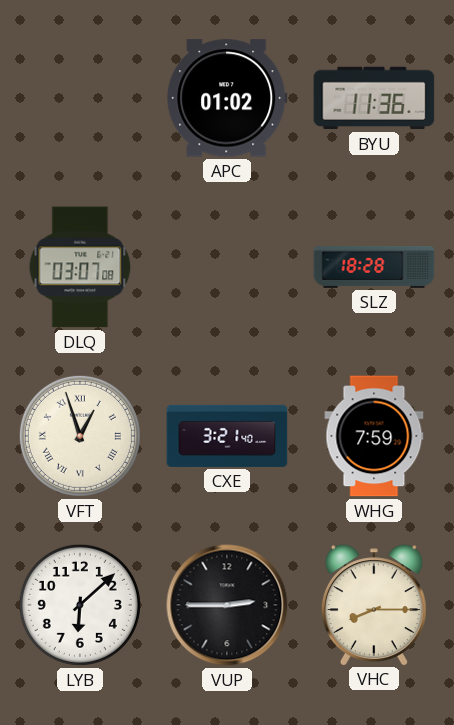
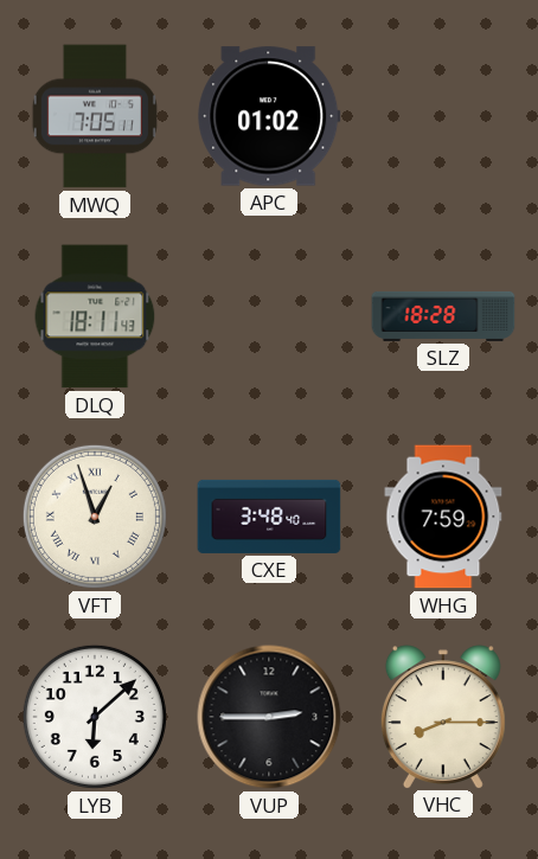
MWQ: none -> 7:05 (95, 116)
BYU: 11:36 -> none (374, 98)
DLQ: 03:07 -> 18:11 (95, 316)
CXE: 3:21 -> 3:48 (269, 517)
